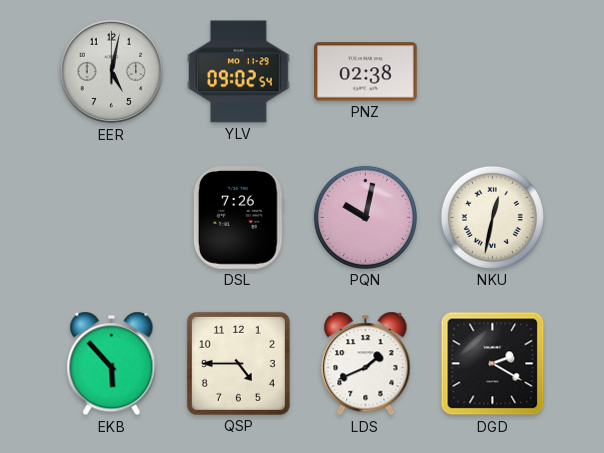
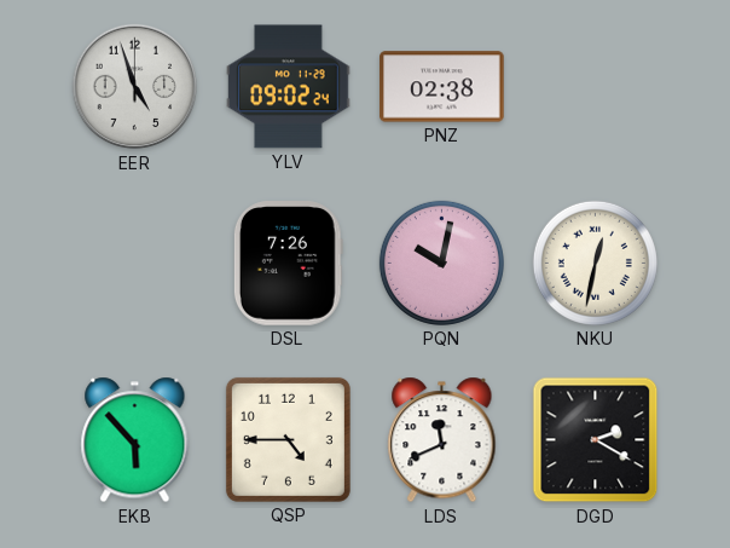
EER: 5:02 -> 4:57 (135, 87)
YLV: 09:02:54 -> 09:02:24 (289, 87)
LDS: 1:41 -> 11:41 (442, 440)
